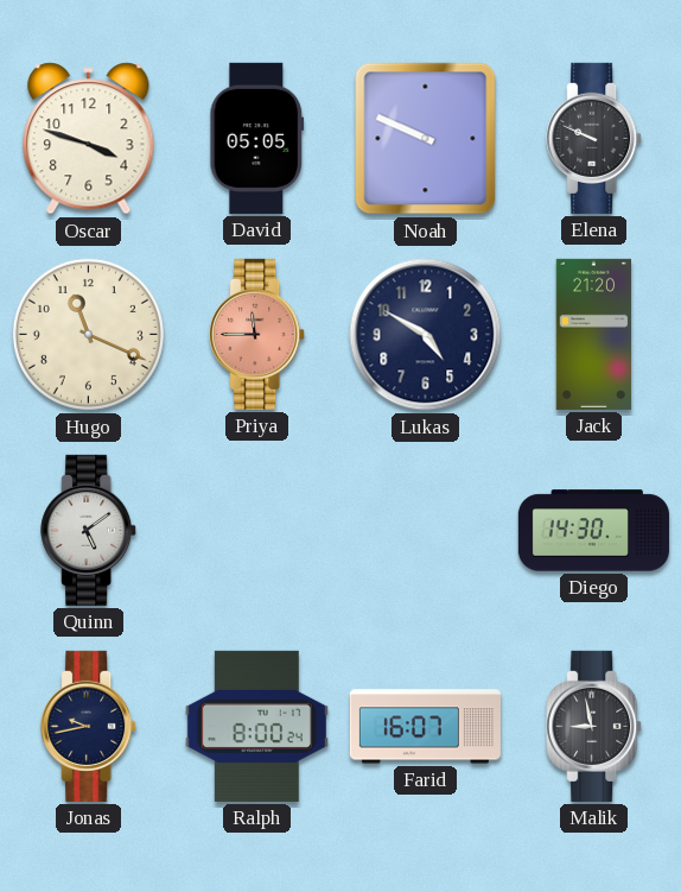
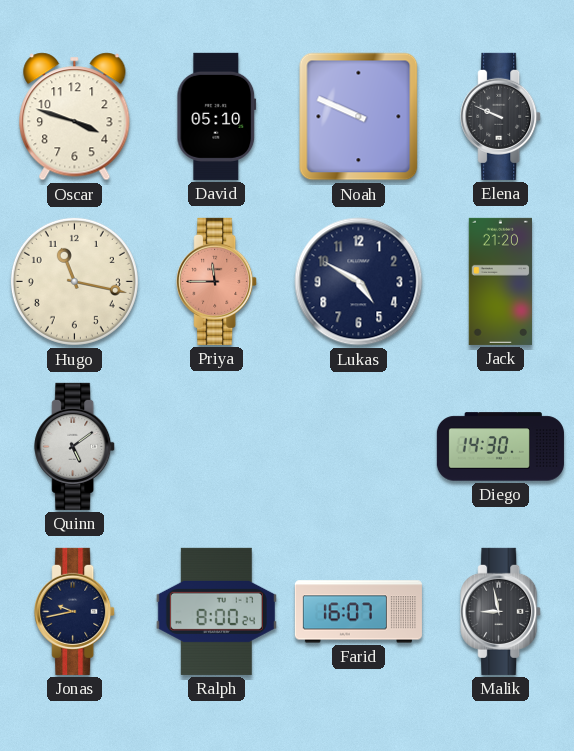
David: 05:05 -> 05:10 (217, 116)
Hugo: 11:19 -> 11:17 (74, 281)
